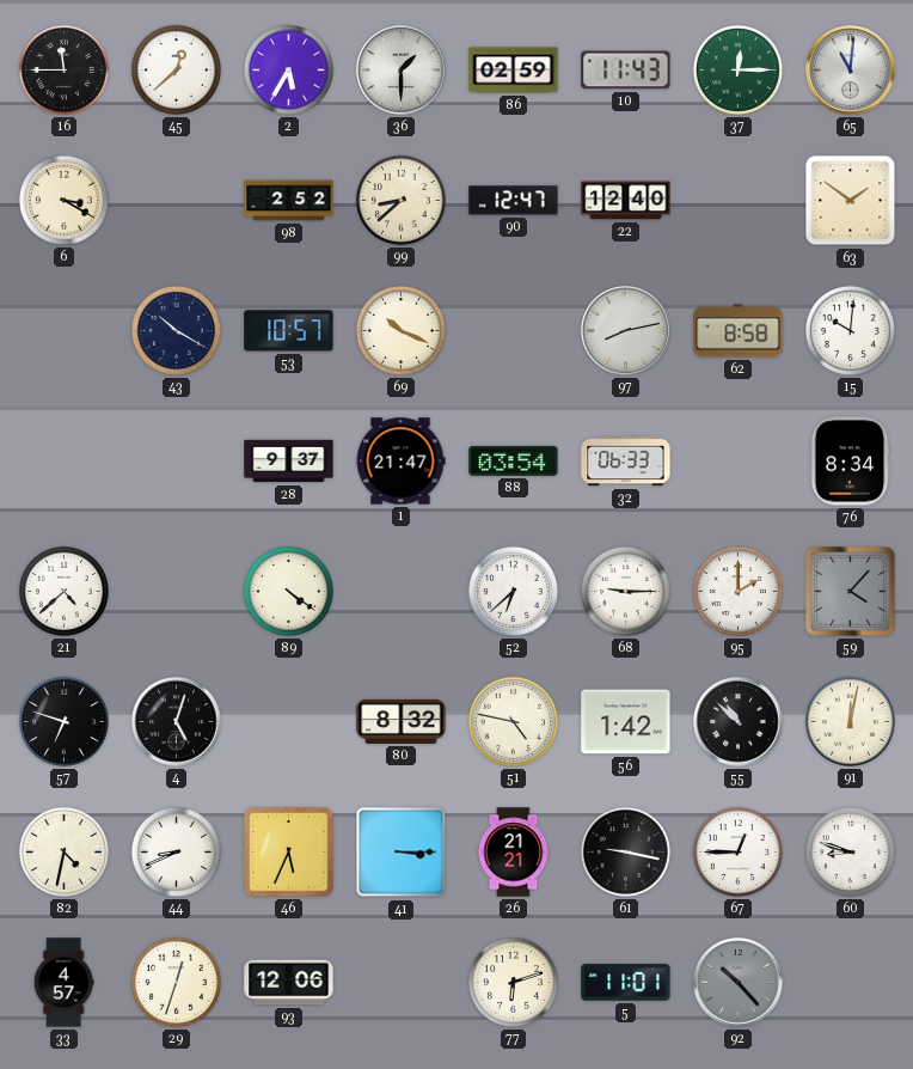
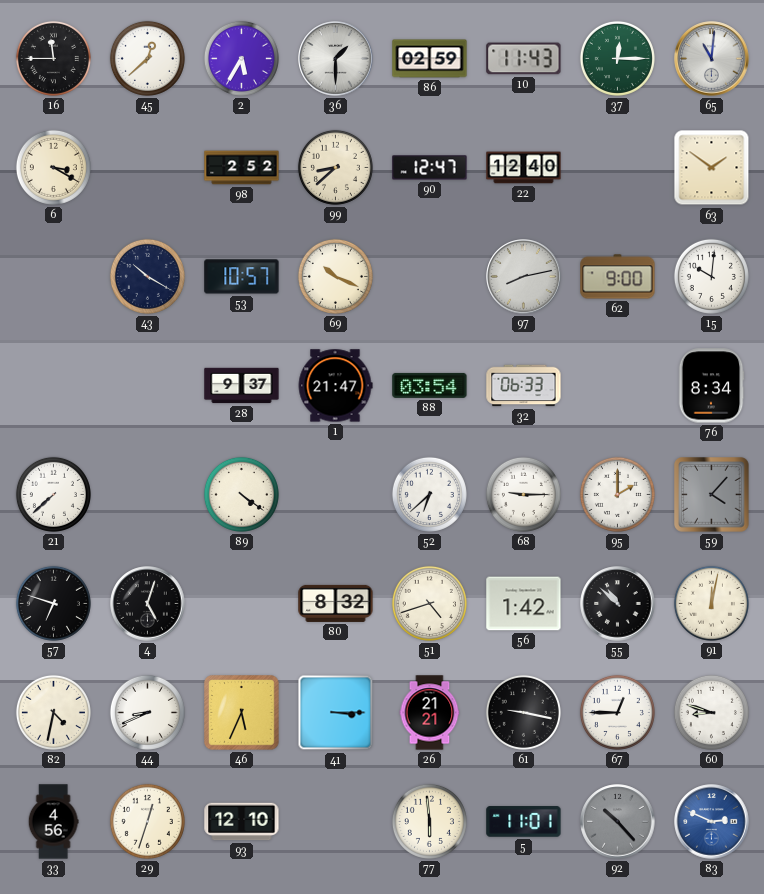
62: 8:58 -> 9:00 (618, 277)
21: 4:38 -> 7:38 (53, 494)
51: 4:47 -> 4:42 (429, 603)
33: 4:57 -> 4:56 (53, 822)
93: 12:06 -> 12:10 (242, 822)
77: 6:12 -> 5:59 (429, 821)
83: none -> 2:49 (712, 822)
